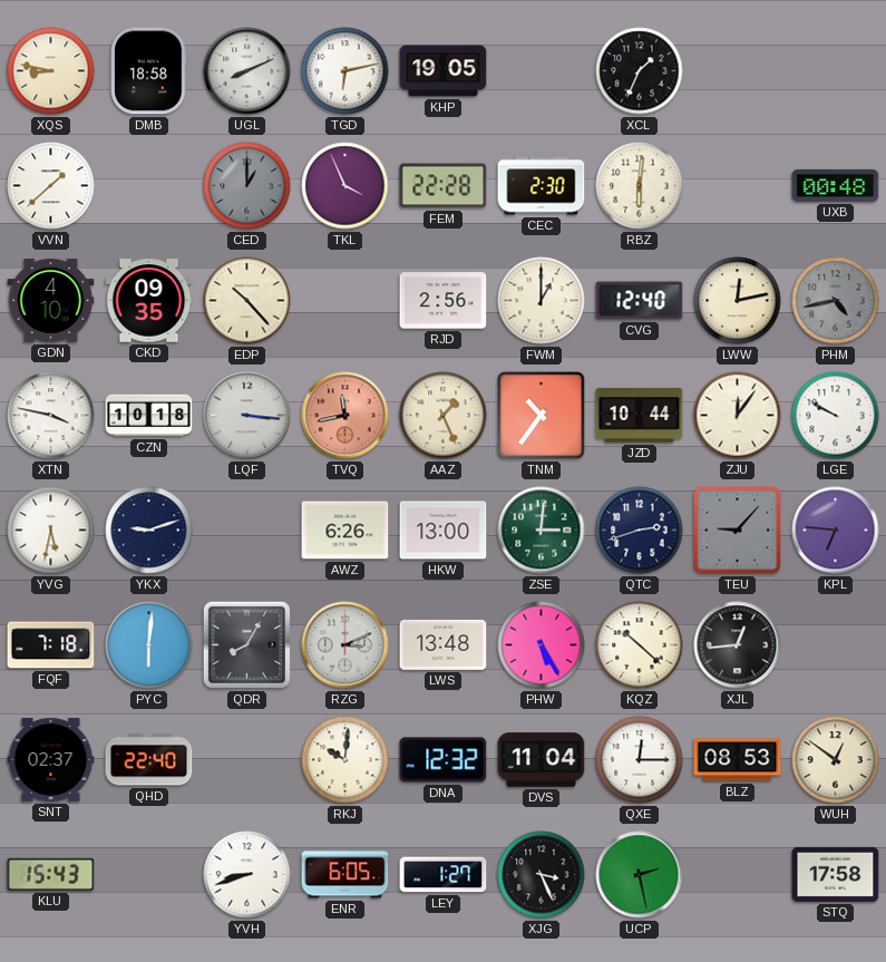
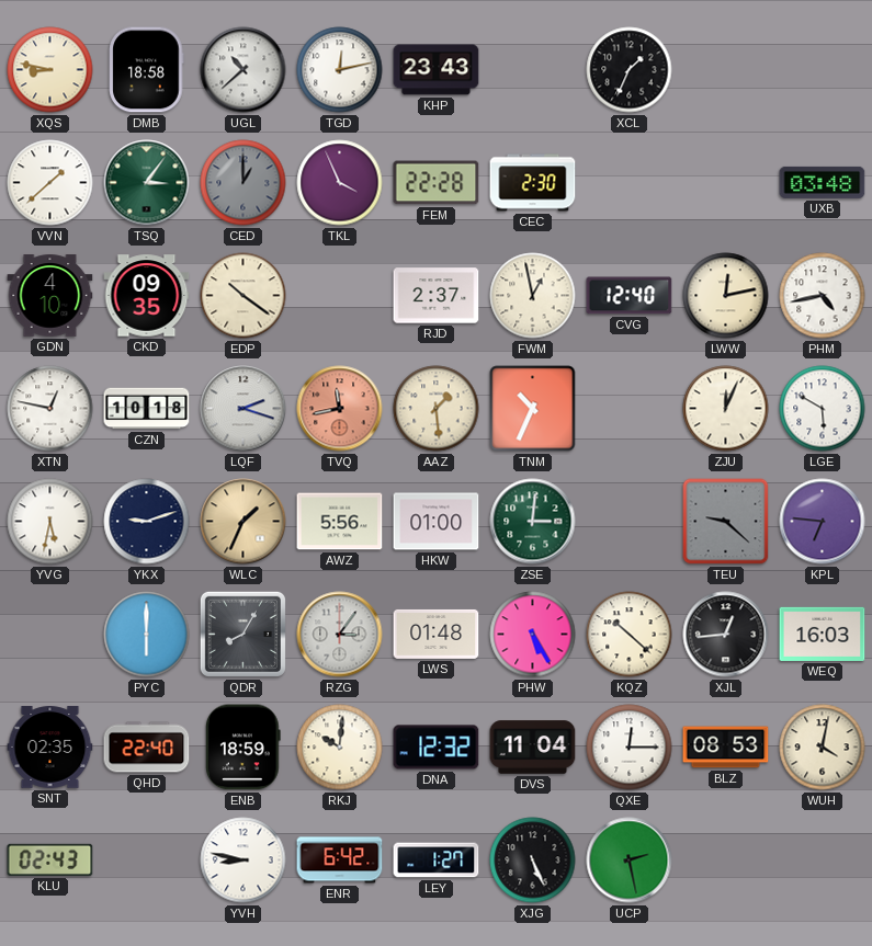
UGL: 8:11 -> 10:38 (244, 70)
TGD: 6:13 -> 12:13 (340, 70)
KHP: 19:05 -> 23:43 (437, 70)
TSQ: none -> 3:06 (147, 183)
RBZ: 6:01 -> none (640, 186)
UXB: 00:48 -> 03:48 (823, 182)
EDP: 10:23 -> 10:21 (244, 296)
RJD: 2:56 -> 2:37 (437, 296)
FWM: 1:00 -> 12:58 (533, 296)
PHM dial: grey -> white (823, 296)
XTN: 3:47 -> 12:47 (50, 409)
LQF: 3:16 -> 2:18 (244, 409)
AAZ: 1:26 -> 1:29 (437, 409)
TNM: 10:36 -> 10:34 (533, 409)
JZD: 10:44 -> none (640, 416)
ZJU: 12:06 -> 12:04 (726, 409)
LGE: 9:50 -> 5:50 (823, 409)
WLC: none -> 1:34 (244, 522)
AWZ: 6:26 -> 5:56 (340, 522)
HKW: 13:00 -> 01:00 (437, 522)
QTC: 2:42 -> none (640, 531)
TEU: 9:07 -> 9:22 (726, 522)
FQF: 7:18 -> none (51, 645)
PYC: 6:01 -> 6:00 (147, 635)
RZG: 3:11 -> 3:06 (340, 635)
LWS: 13:48 -> 01:48 (437, 634)
WEQ: none -> 16:03 (823, 634)
SNT: 02:37 -> 02:35 (50, 748)
ENB: none -> 18:59 (244, 748)
WUH: 12:51 -> 4:02 (823, 748)
KLU: 15:43 -> 02:43 (50, 859)
YVH: 8:42 -> 8:47 (244, 860)
ENR: 6:05 -> 6:42 (340, 860)
XJG: 3:26 -> 5:26 (533, 860)
STQ: 17:58 -> none (836, 874)
